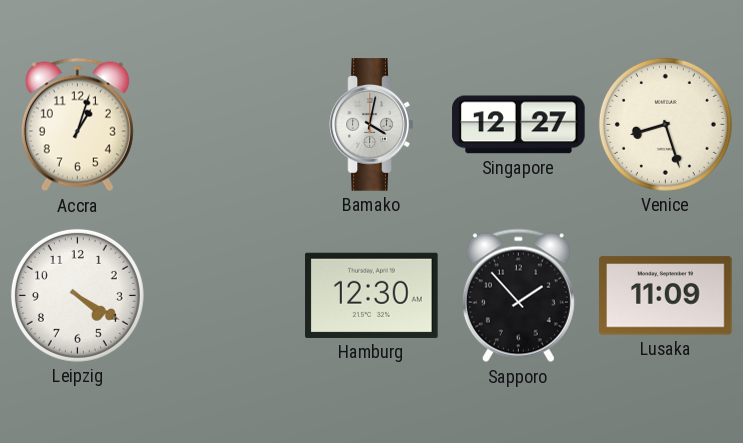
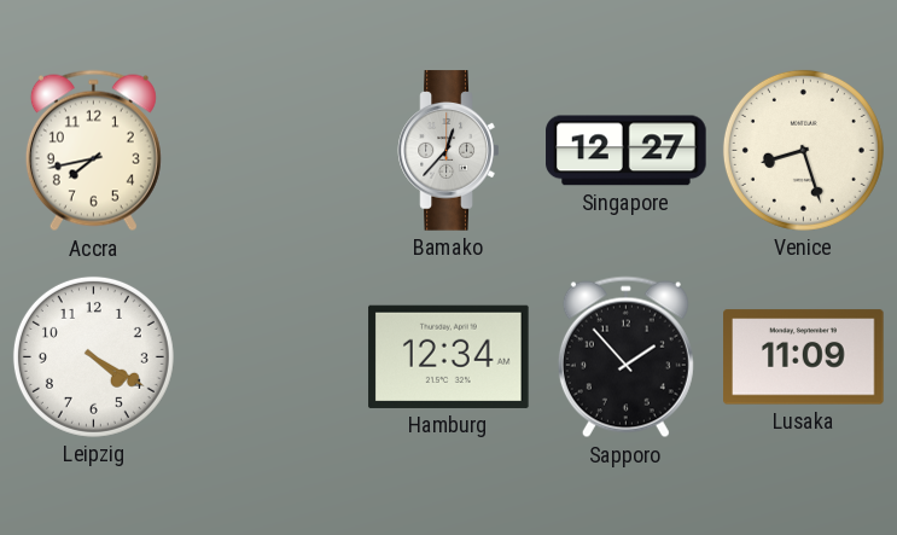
Accra: 1:03 -> 7:43 (93, 151)
Bamako: 4:02 -> 12:37 (449, 151)
Hamburg: 12:30 -> 12:34 (449, 356)
